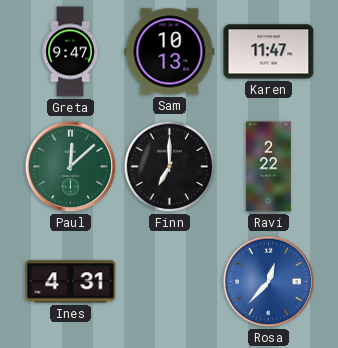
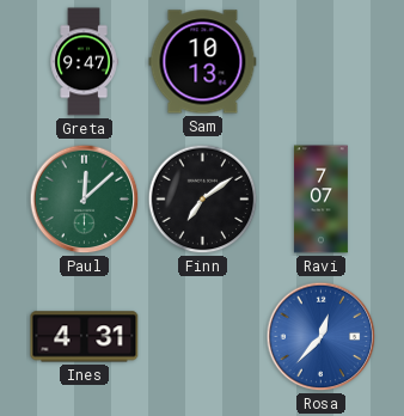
Karen: 11:47 -> none (269, 52)
Finn: 7:00 -> 7:09 (203, 200)
Ravi: 2:22 -> 7:07 (320, 200)
